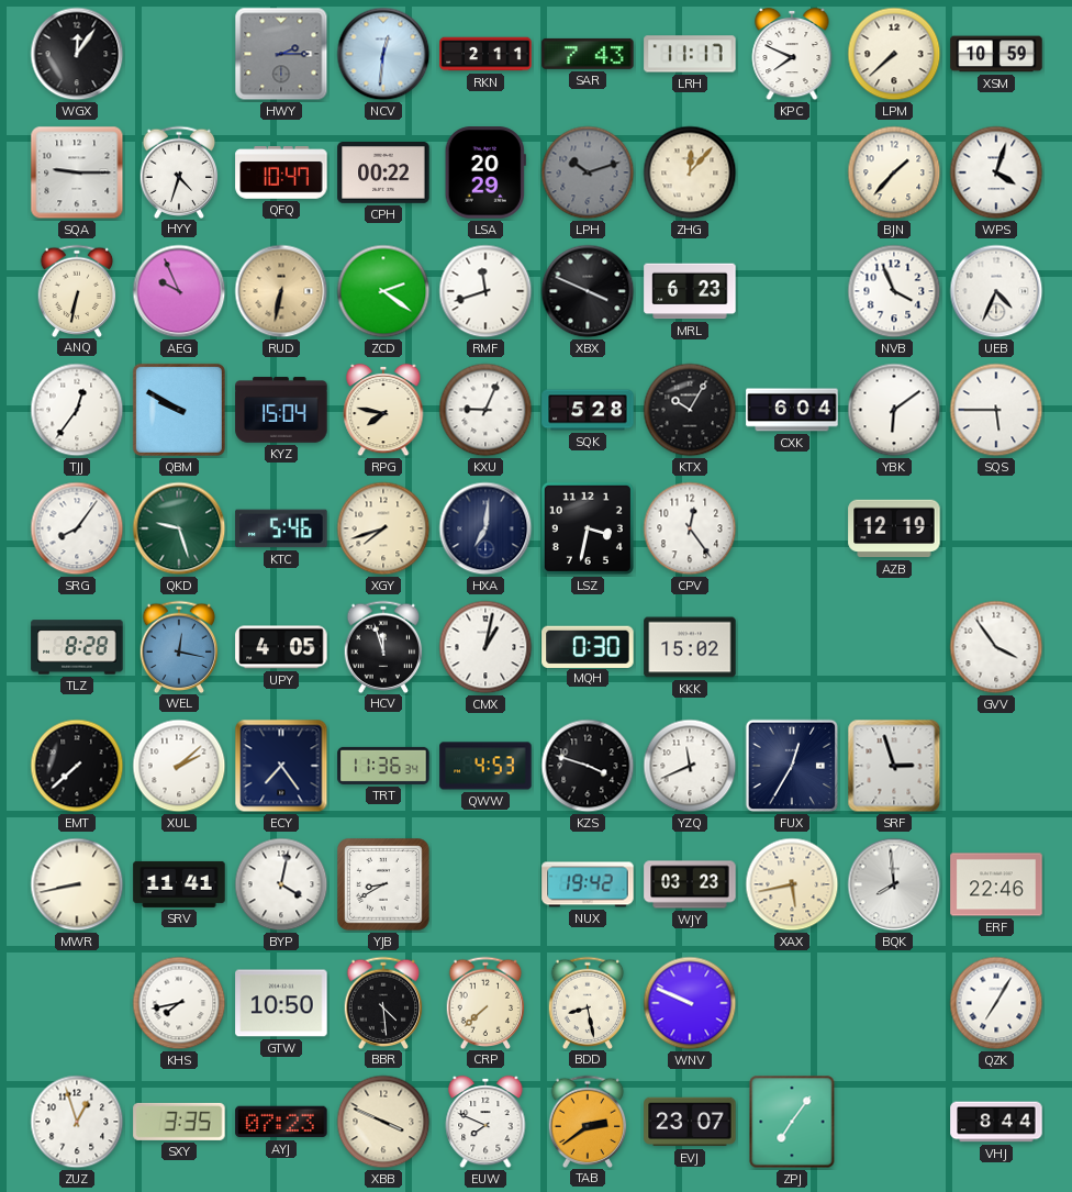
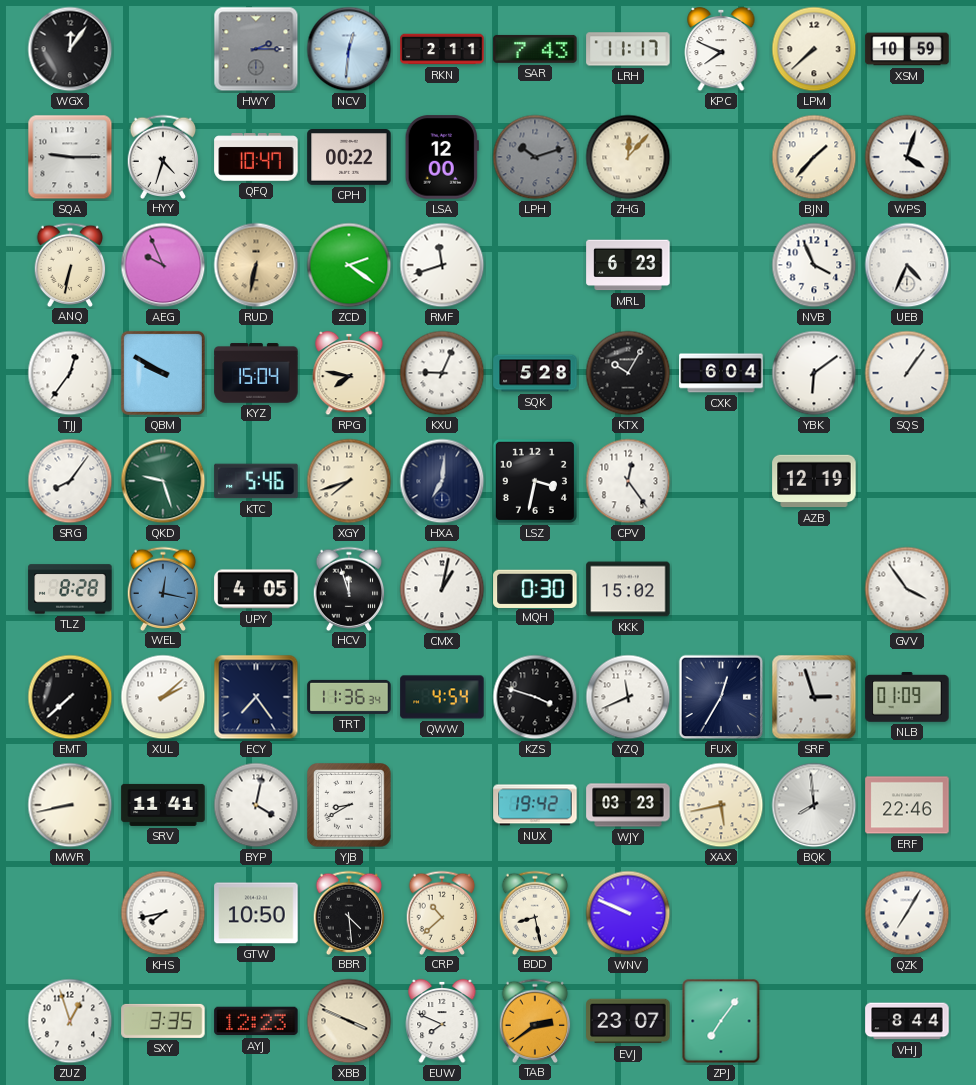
LSA: 20:29 -> 12:00 (442, 157)
XBX: 3:49 -> none (588, 291)
SQS: 5:45 -> 1:06 (907, 373)
QWW: 4:53 -> 4:54 (442, 697)
NLB: none -> 01:09 (907, 698)
CRP: 7:38 -> 10:38 (442, 912)
AYJ: 07:23 -> 12:23 (256, 1021)
